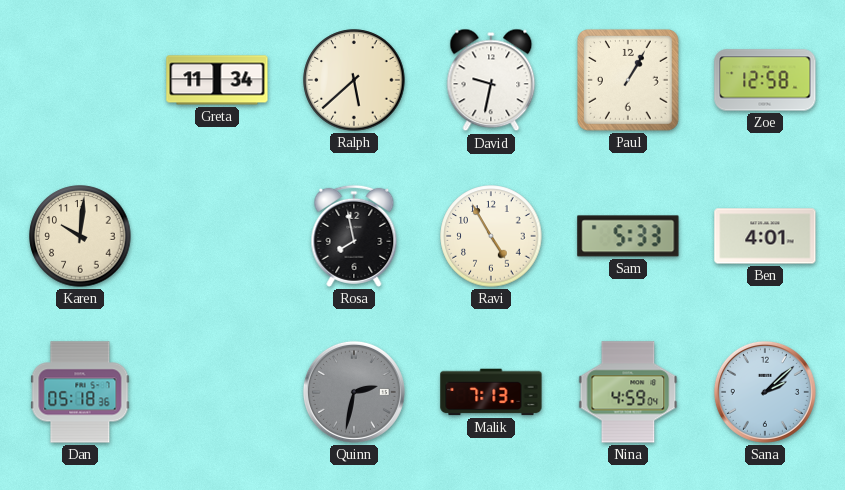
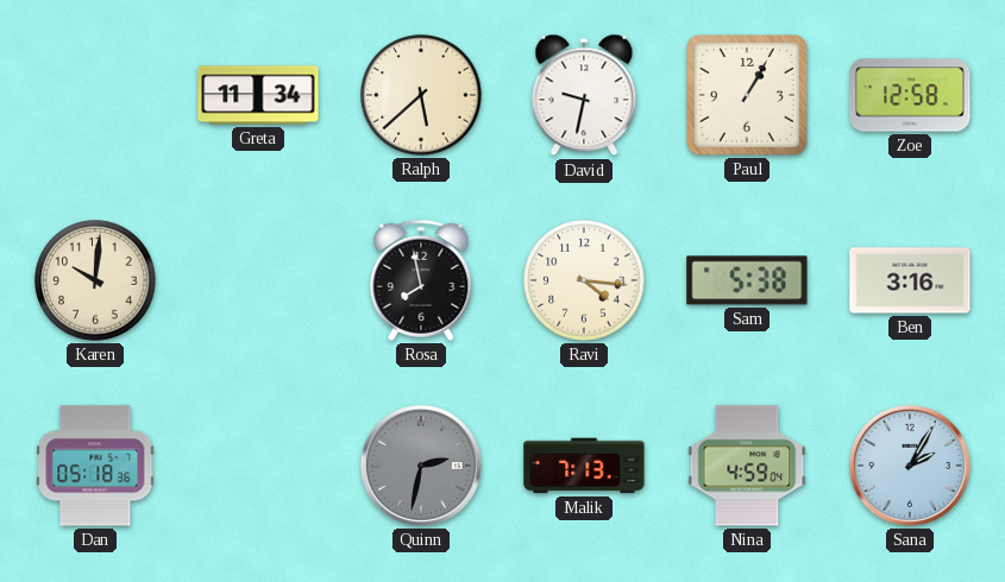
Ravi: 4:55 -> 4:16 (584, 280)
Sam: 5:33 -> 5:38 (747, 280)
Ben: 4:01 -> 3:16 (910, 280)
Sana: 2:08 -> 2:05 (910, 466)
